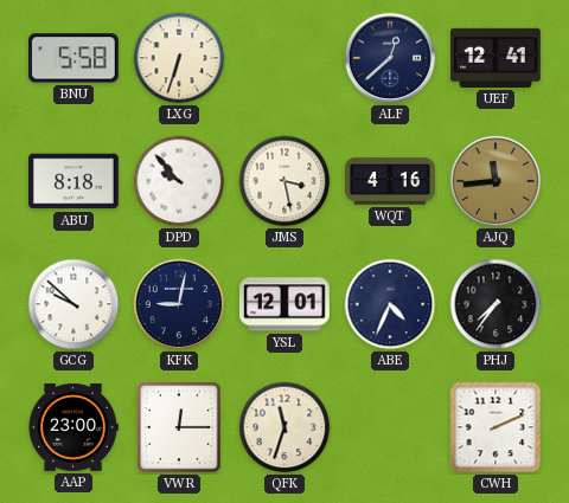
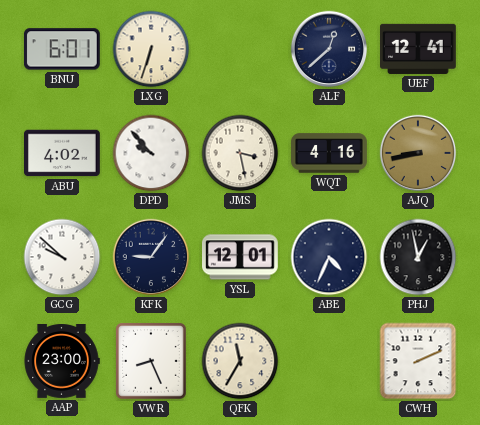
BNU: 5:58 -> 6:01 (62, 49)
ABU: 8:18 -> 4:02 (63, 153)
AJQ: 11:44 -> 8:43 (418, 153)
KFK: 9:02 -> 9:06 (151, 257)
PHJ: 7:36 -> 12:58 (418, 257)
VWR: 12:15 -> 8:26 (152, 362)
QFK: 11:33 -> 11:35 (240, 361)
